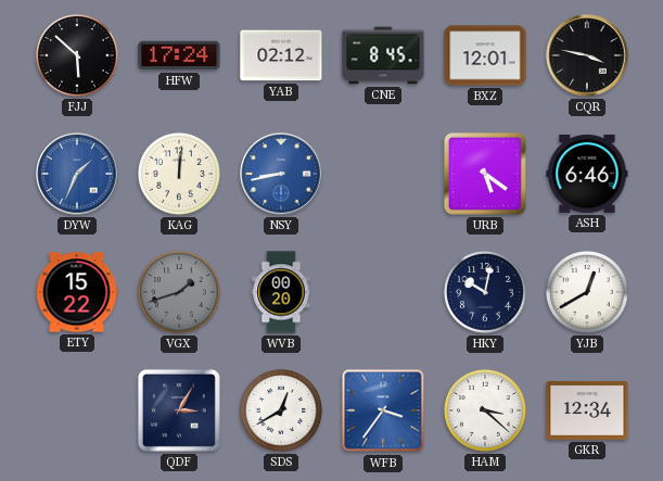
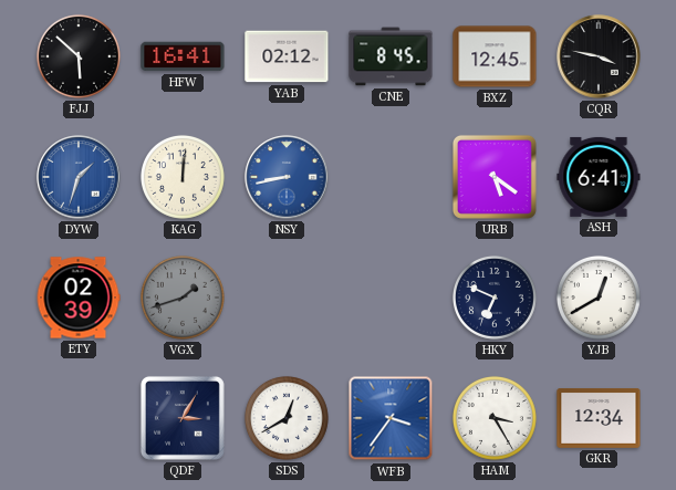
HFW: 17:24 -> 16:41 (183, 56)
BXZ: 12:01 -> 12:45 (495, 56)
DYW: 1:34 -> 1:33 (79, 177)
ASH: 6:46 -> 6:41 (599, 177)
ETY: 15:22 -> 02:39 (79, 298)
WVB: 00:20 -> none (281, 292)
HKY: 10:02 -> 6:49 (495, 298)
HAM: 3:22 -> 3:25 (495, 418)
